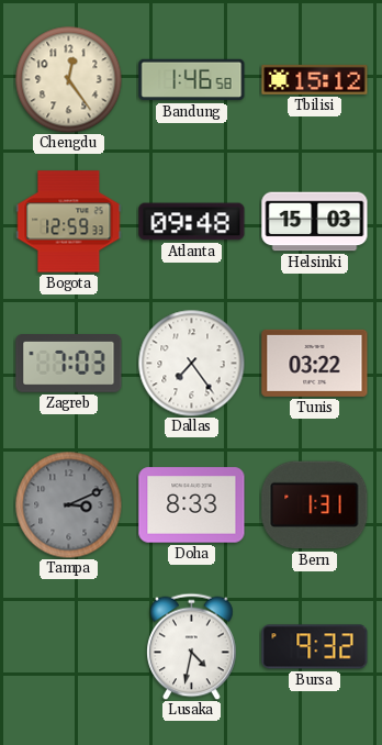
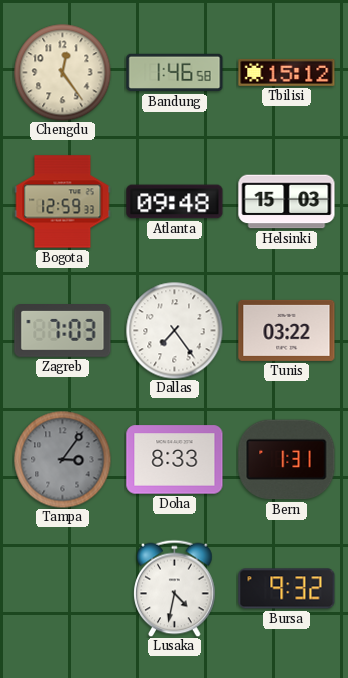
Tampa: 3:11 -> 3:06 (62, 459)
